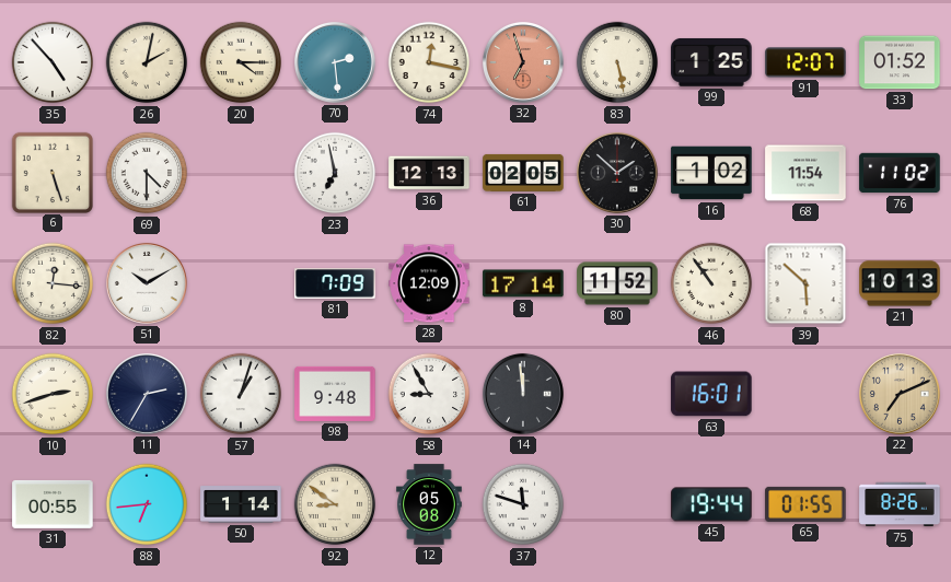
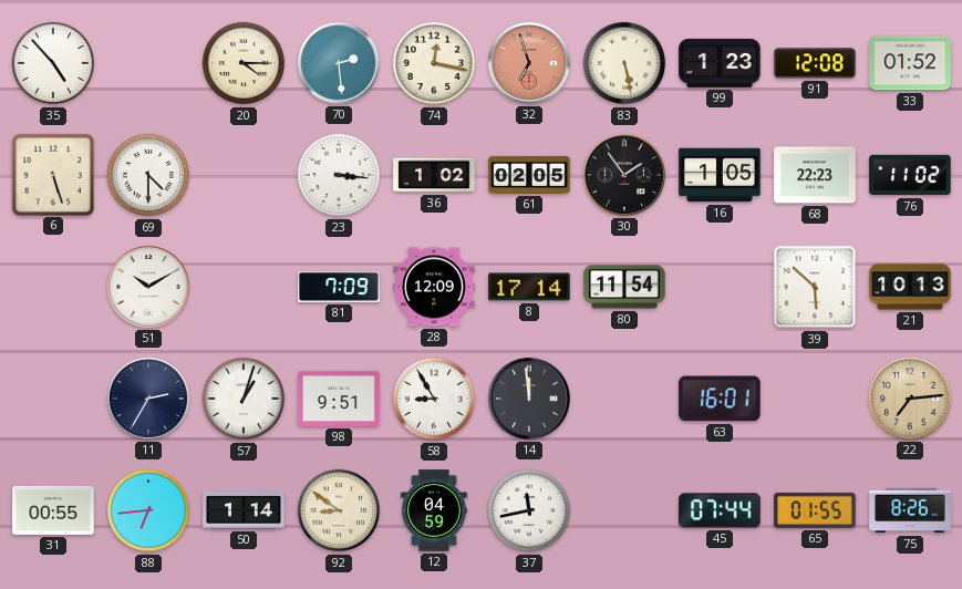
26: 2:02 -> none (147, 62)
99: 1:25 -> 1:23 (720, 63)
91: 12:07 -> 12:08 (815, 63)
23: 6:58 -> 3:16 (339, 175)
36: 12:13 -> 1:02 (434, 175)
30: 1:52 -> 1:54 (624, 175)
16: 1:02 -> 1:05 (720, 175)
68: 11:54 -> 22:23 (815, 175)
82: 12:16 -> none (53, 283)
80: 11:52 -> 11:54 (624, 287)
46: 10:54 -> none (711, 283)
10: 2:42 -> none (53, 394)
98: 9:48 -> 9:51 (339, 399)
22: 7:11 -> 7:14 (910, 399)
12: 05:08 -> 04:59 (434, 510)
37: 11:48 -> 11:43 (529, 510)
45: 19:44 -> 07:44 (720, 510)
